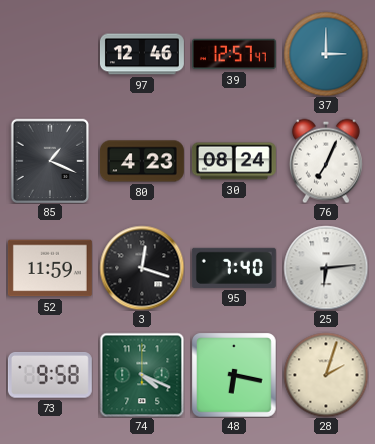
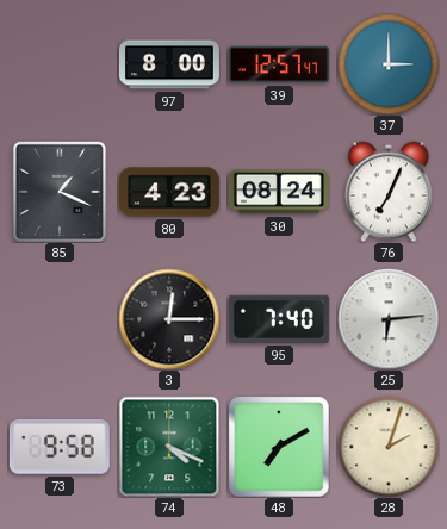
97: 12:46 -> 8:00 (169, 64)
52: 11:59 -> none (50, 268)
3: 12:18 -> 12:15 (169, 319)
48: 6:17 -> 7:10 (279, 447)
